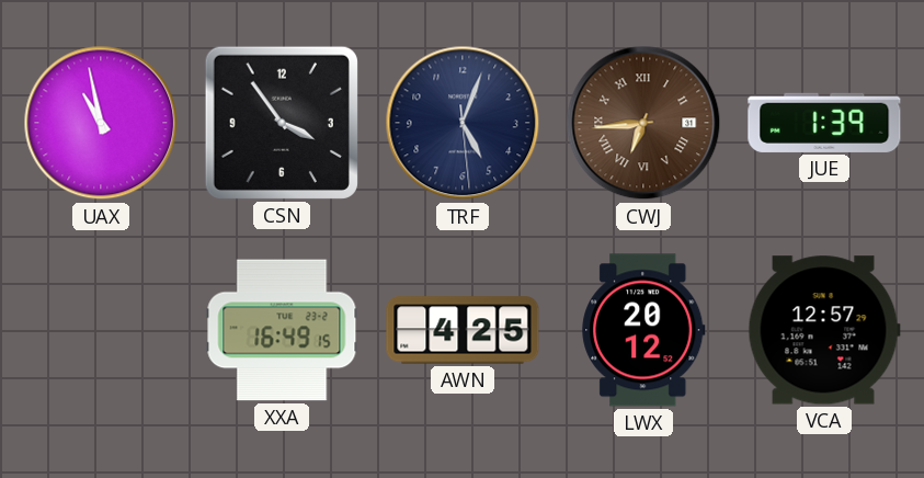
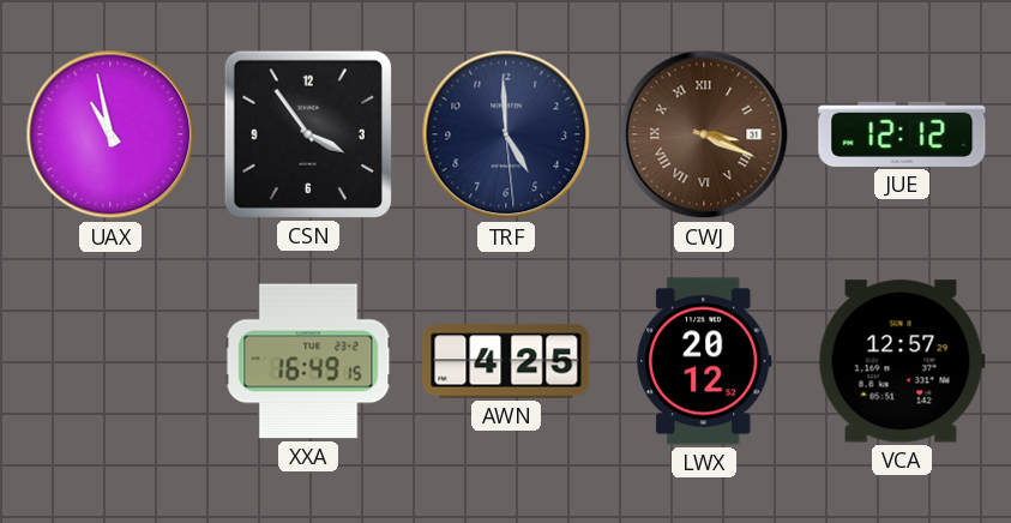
TRF: 5:03 -> 4:59 (506, 134)
CWJ: 6:44 -> 3:19 (704, 134)
JUE: 1:39 -> 12:12 (902, 134)
